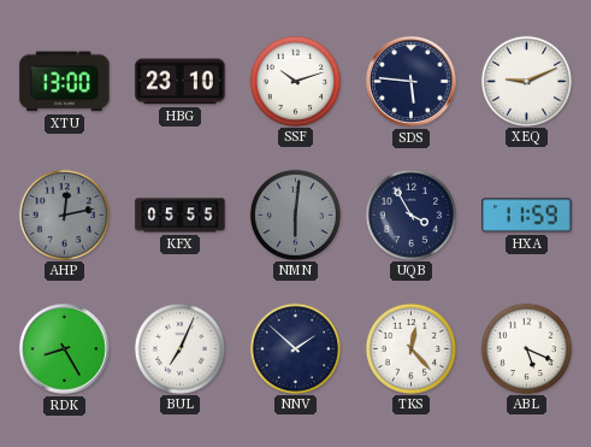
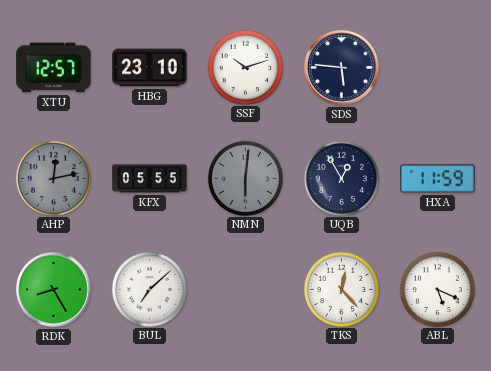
XTU: 13:00 -> 12:57 (54, 68)
XEQ: 9:11 -> none (526, 81)
UQB: 3:55 -> 12:55 (341, 178)
BUL: 7:04 -> 7:08 (149, 289)
NNV: 1:52 -> none (295, 348)
